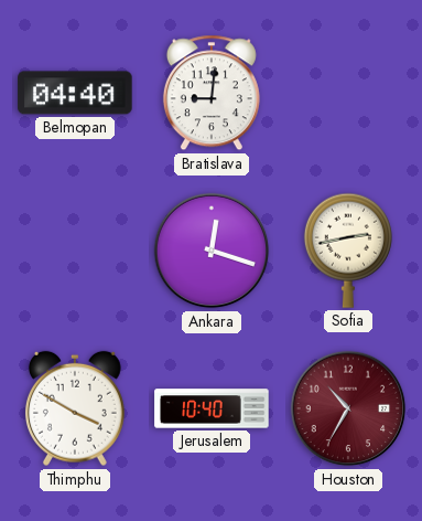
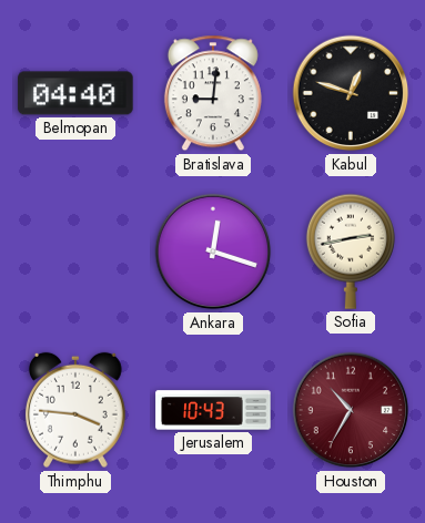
Kabul: none -> 12:48 (351, 93)
Thimphu: 3:50 -> 3:46 (75, 410)
Jerusalem: 10:40 -> 10:43 (213, 410)
